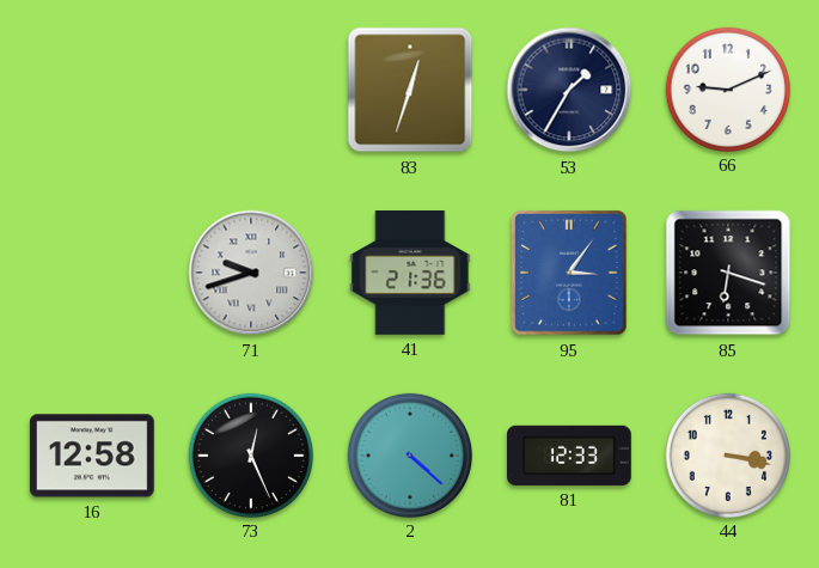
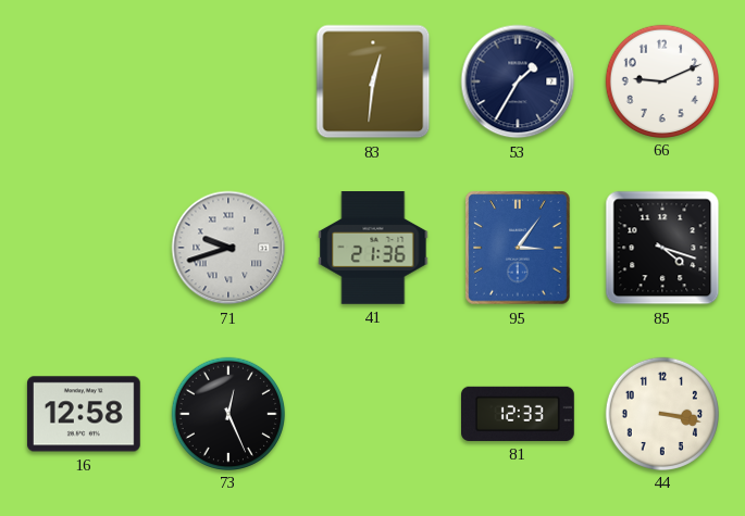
83: 12:33 -> 12:31 (373, 81)
85: 6:18 -> 4:18 (662, 248)
2: 4:22 -> none (409, 454)
